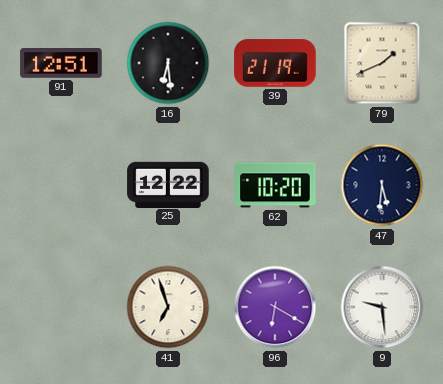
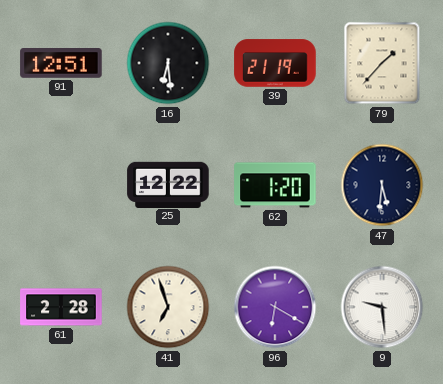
79: 1:41 -> 1:37 (382, 63)
62: 10:20 -> 1:20 (275, 185)
61: none -> 2:28 (61, 307)
